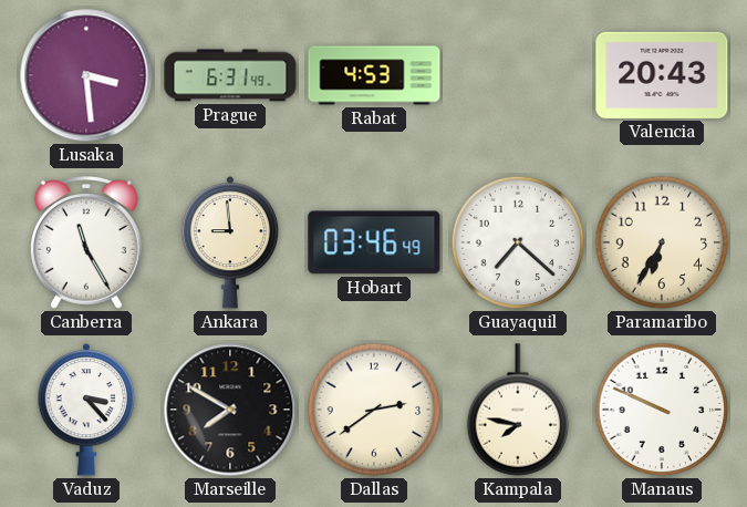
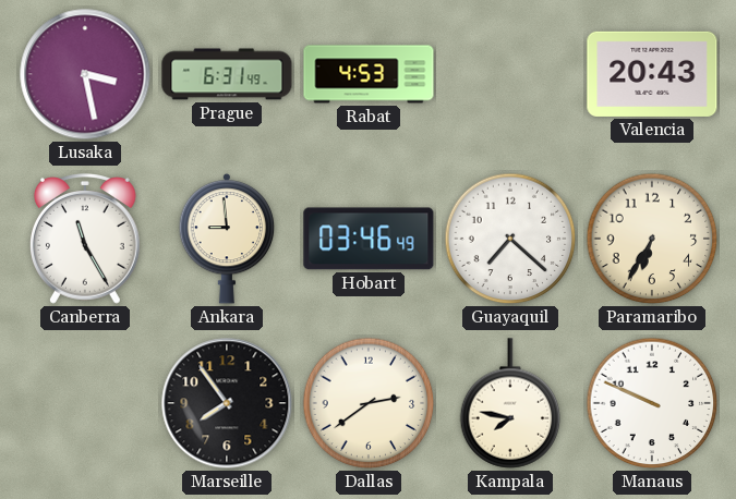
Lusaka: 3:29 -> 3:28 (85, 74)
Vaduz: 3:23 -> none (86, 410)
Marseille: 7:50 -> 7:54 (227, 403)
